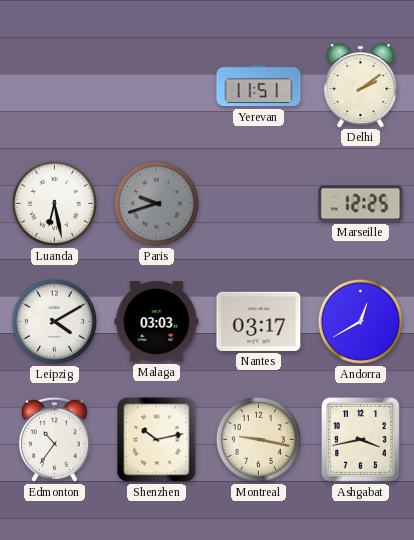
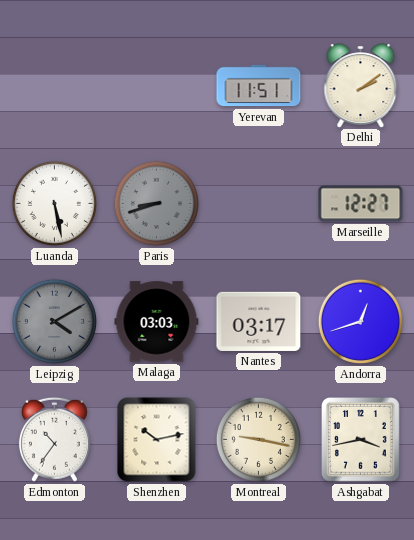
Luanda: 6:28 -> 5:28 (54, 203)
Paris: 9:42 -> 8:42 (156, 203)
Marseille: 12:25 -> 12:27 (361, 204)
Leipzig dial: white -> grey (54, 321)
Andorra: 12:40 -> 12:42 (360, 321)
